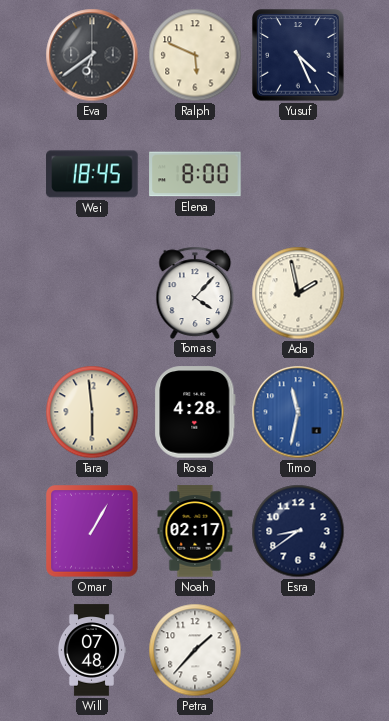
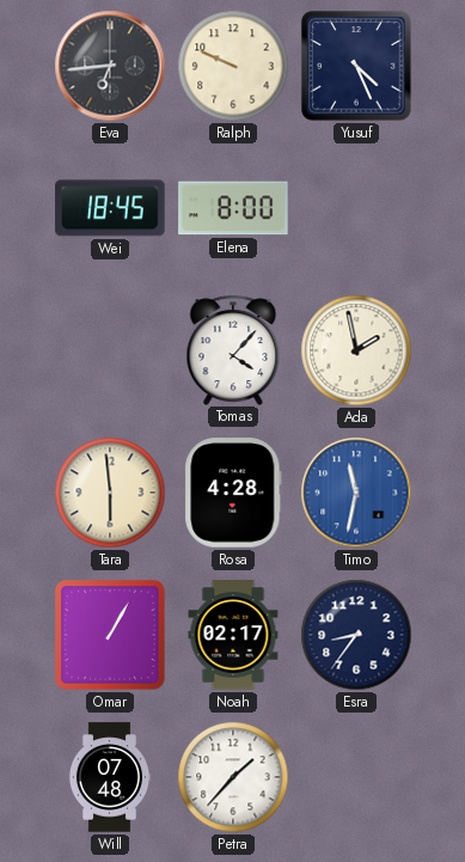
Eva: 6:39 -> 6:44 (110, 66)
Ralph: 5:49 -> 9:49 (233, 66)
Esra: 8:39 -> 8:36 (356, 635)
